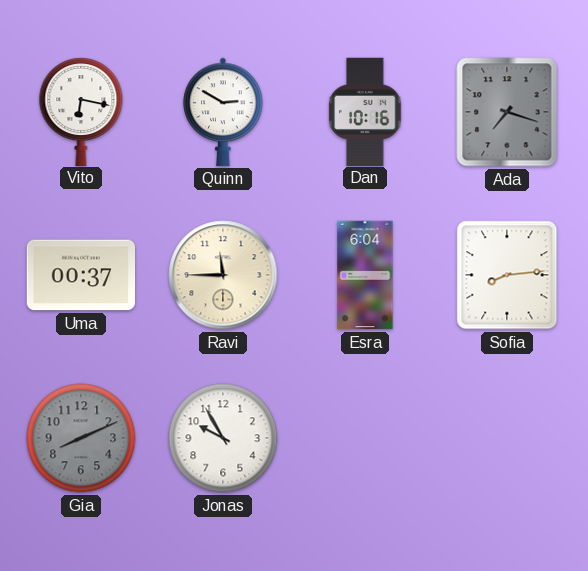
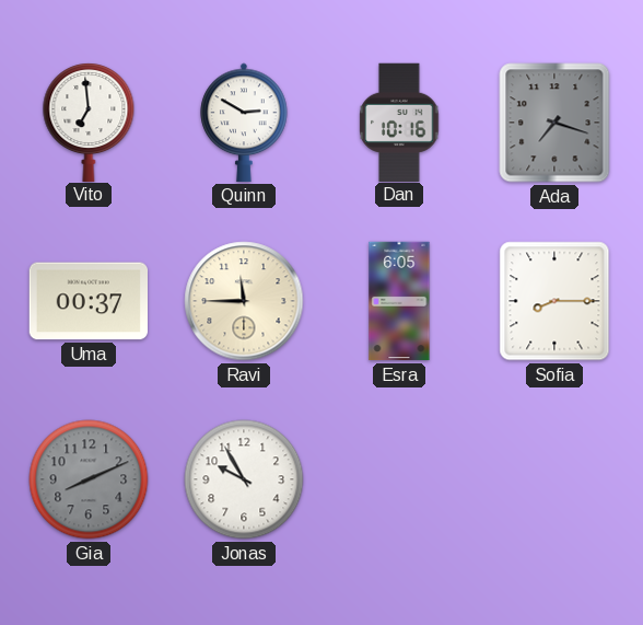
Vito: 6:17 -> 6:59 (89, 121)
Esra: 6:04 -> 6:05 (399, 301)
Sofia: 8:14 -> 8:15 (554, 301)
